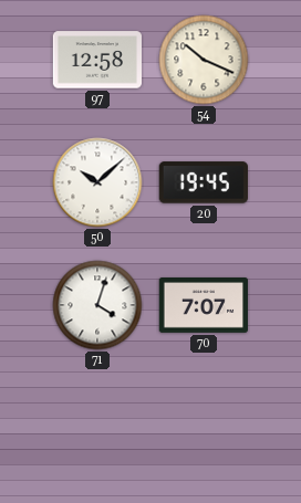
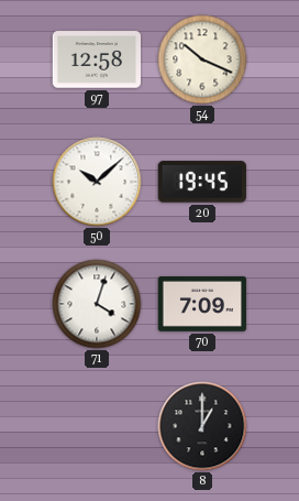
70: 7:07 -> 7:09 (201, 305)
8: none -> 1:00 (202, 426)
